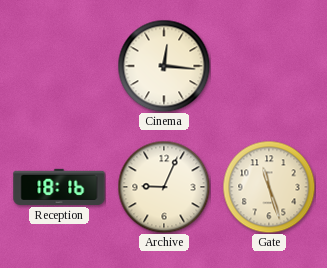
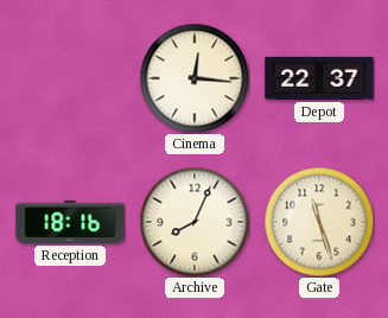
Depot: none -> 22:37 (319, 78)
Archive: 9:04 -> 8:04 (195, 222)
